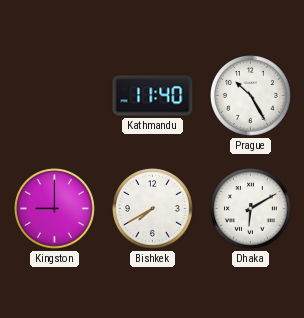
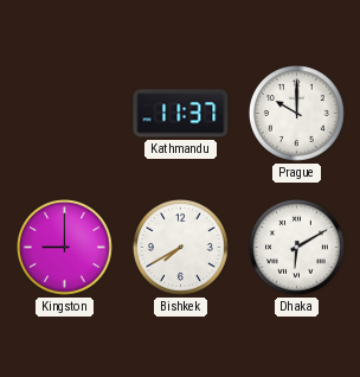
Kathmandu: 11:40 -> 11:37 (181, 114)
Prague: 10:25 -> 10:00 (297, 114)
